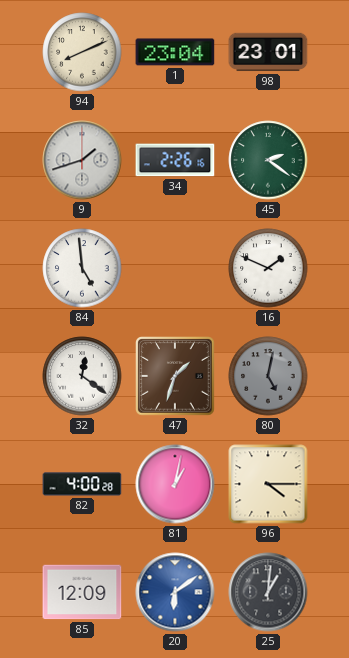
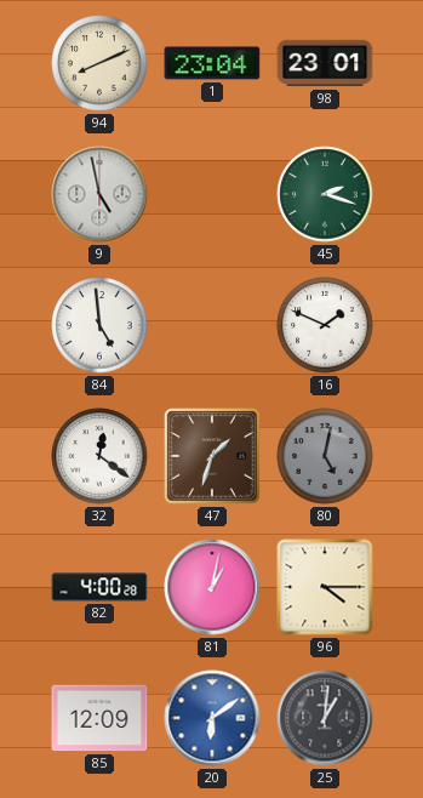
9: 1:42 -> 4:58 (99, 194)
34: 2:26 -> none (175, 160)
45: 2:21 -> 2:18 (325, 194)
